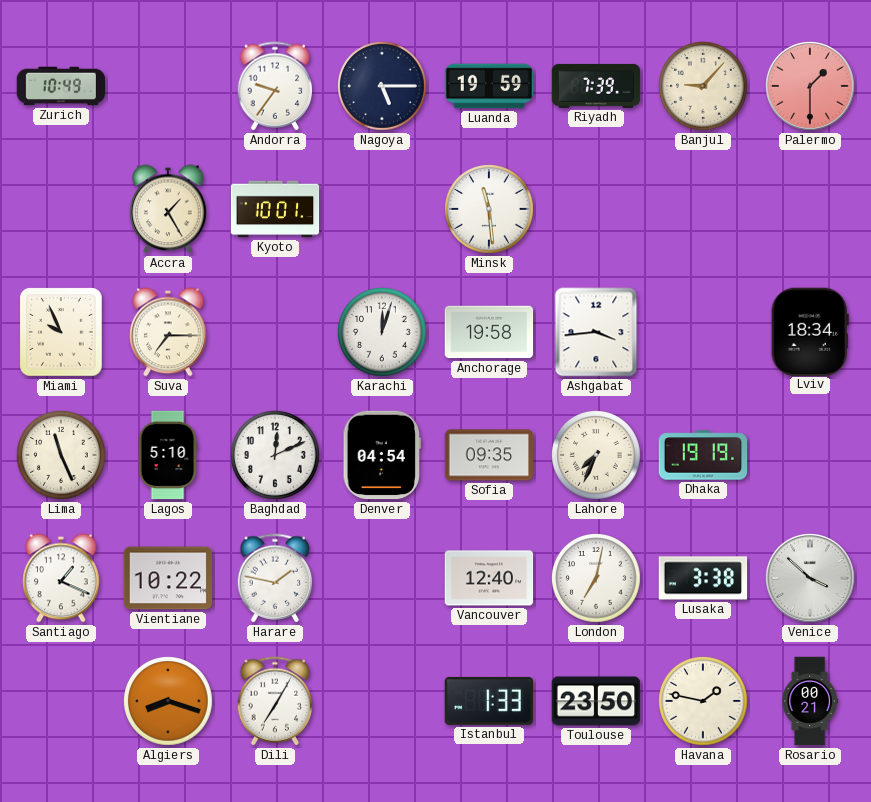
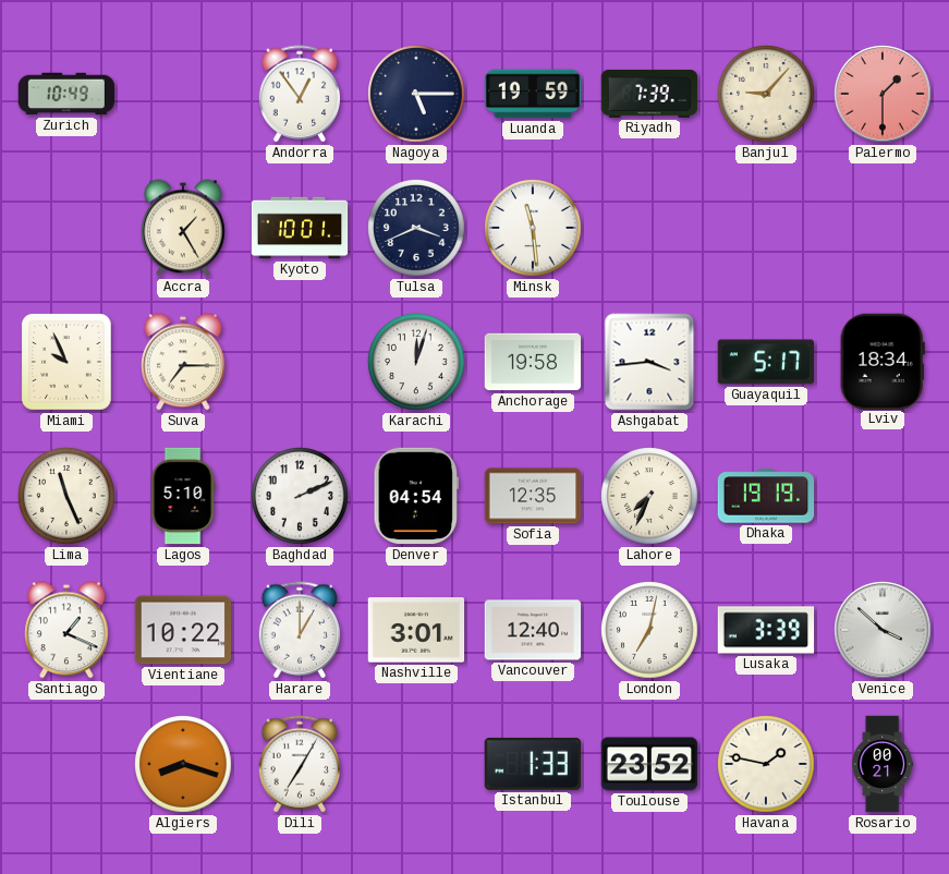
Andorra: 9:36 -> 12:54 (300, 94)
Tulsa: none -> 3:41 (417, 229)
Guayaquil: none -> 5:17 (766, 362)
Baghdad: 12:11 -> 2:11 (301, 497)
Sofia: 09:35 -> 12:35 (533, 496)
Harare: 1:47 -> 1:00 (300, 630)
Nashville: none -> 3:01 (416, 630)
Lusaka: 3:38 -> 3:39 (766, 630)
Toulouse: 23:50 -> 23:52 (649, 764)
